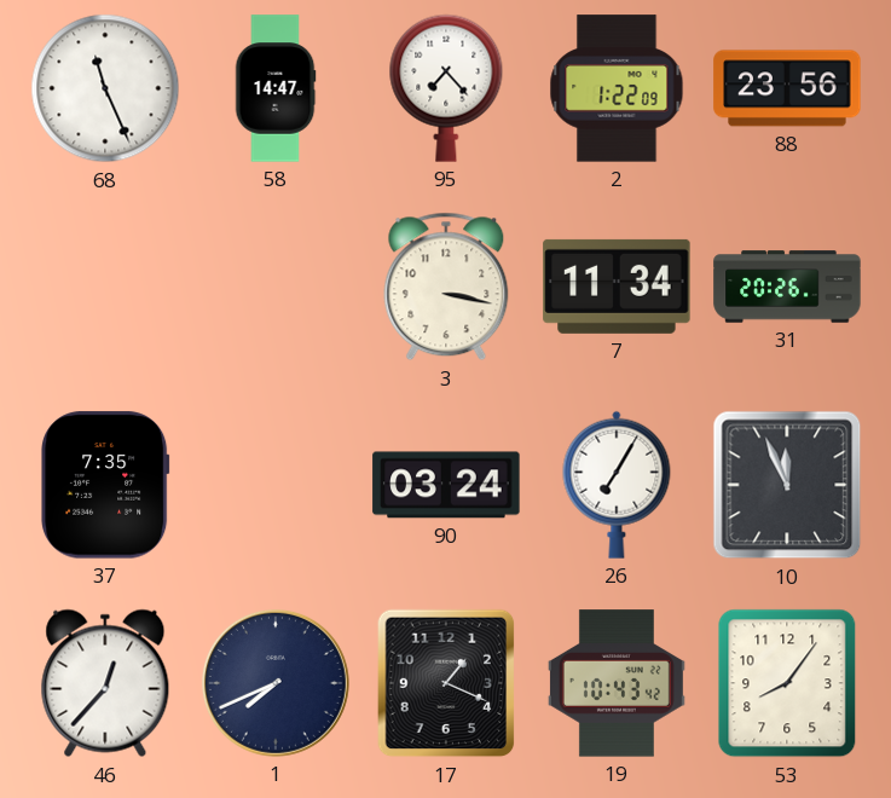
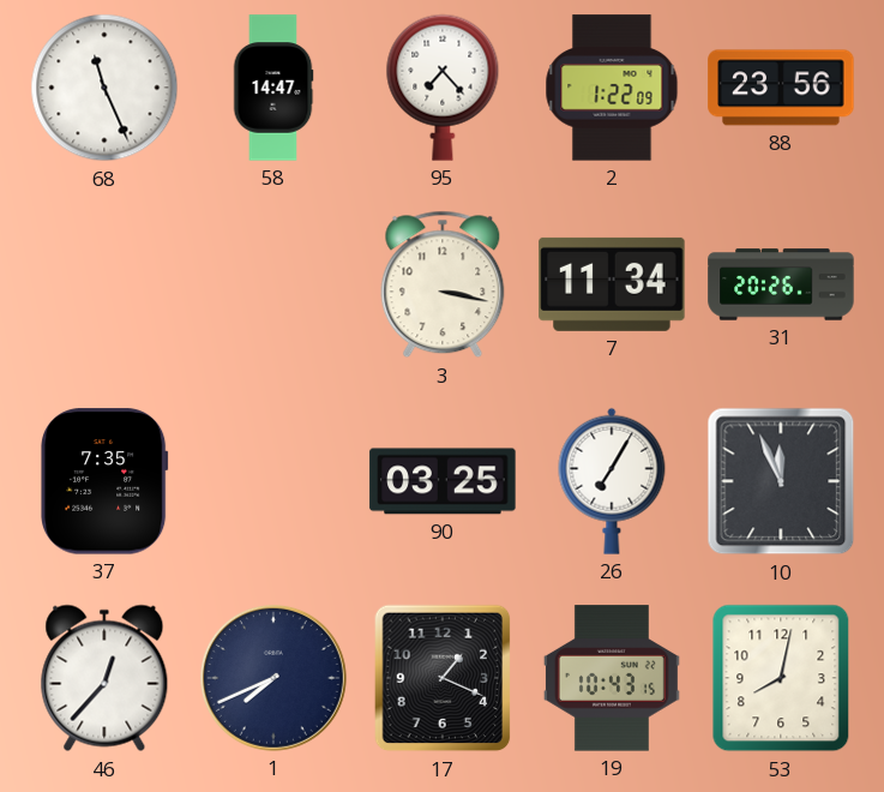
90: 03:24 -> 03:25 (443, 481)
19: 10:43:42 -> 10:43:15 (612, 678)
53: 8:06 -> 8:02 (781, 678)
